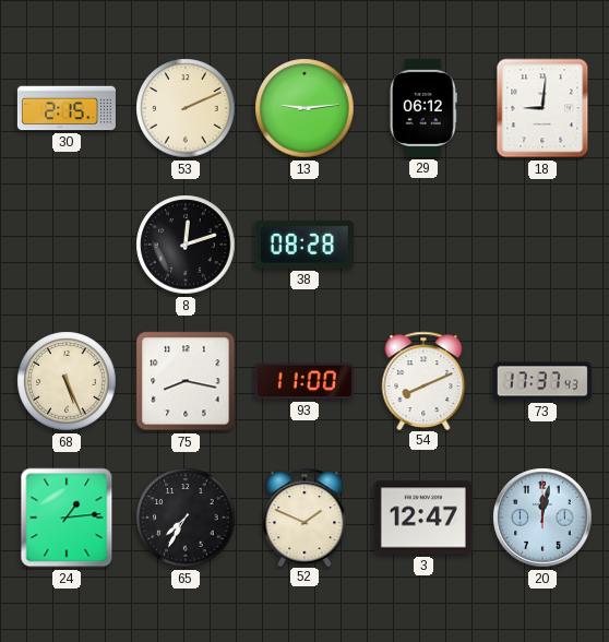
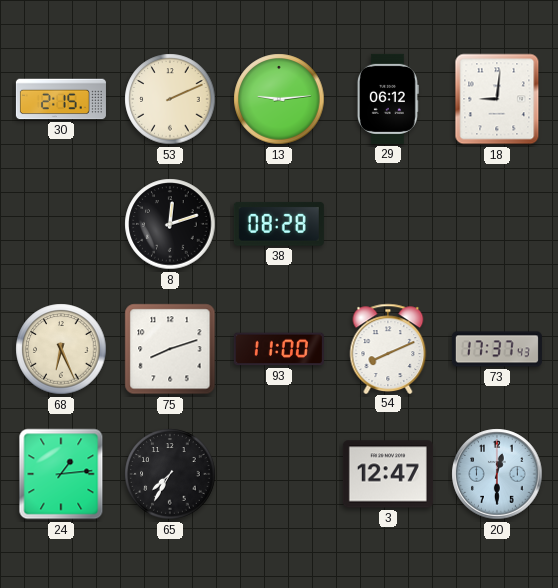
68: 5:26 -> 6:26 (61, 349)
75: 8:17 -> 8:12 (170, 349)
52: 1:49 -> none (304, 516)
20: 12:02 -> 12:30 (497, 474)
